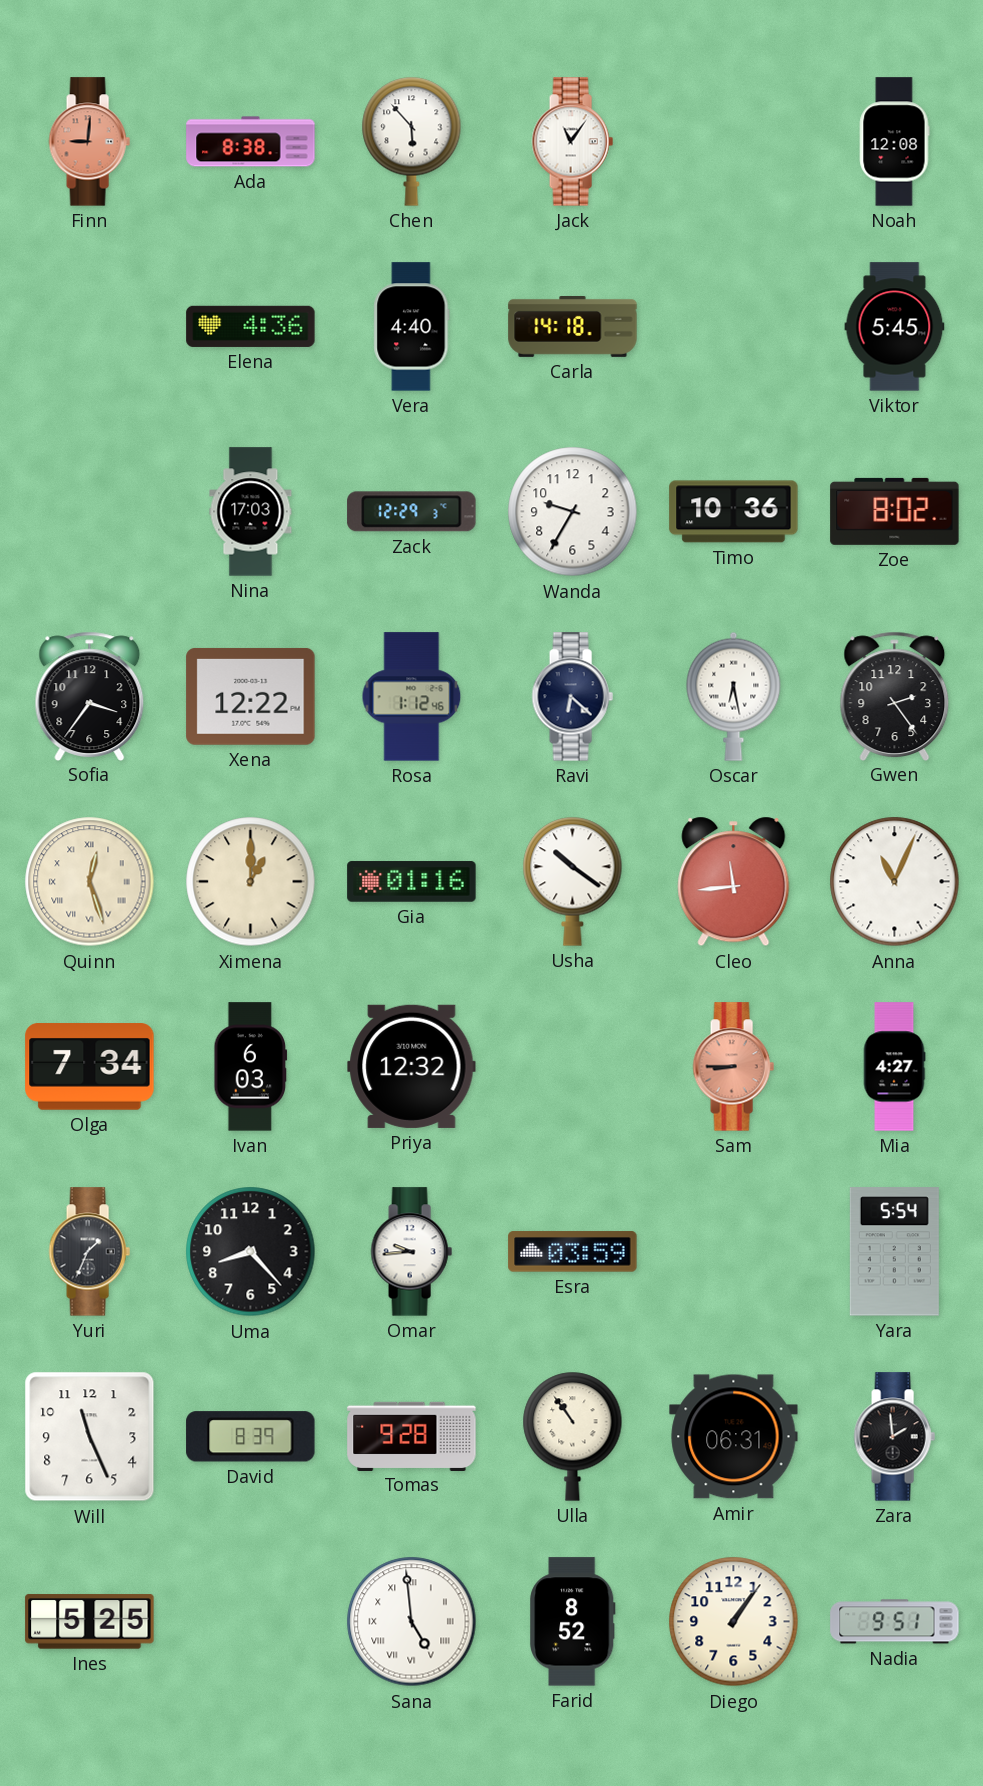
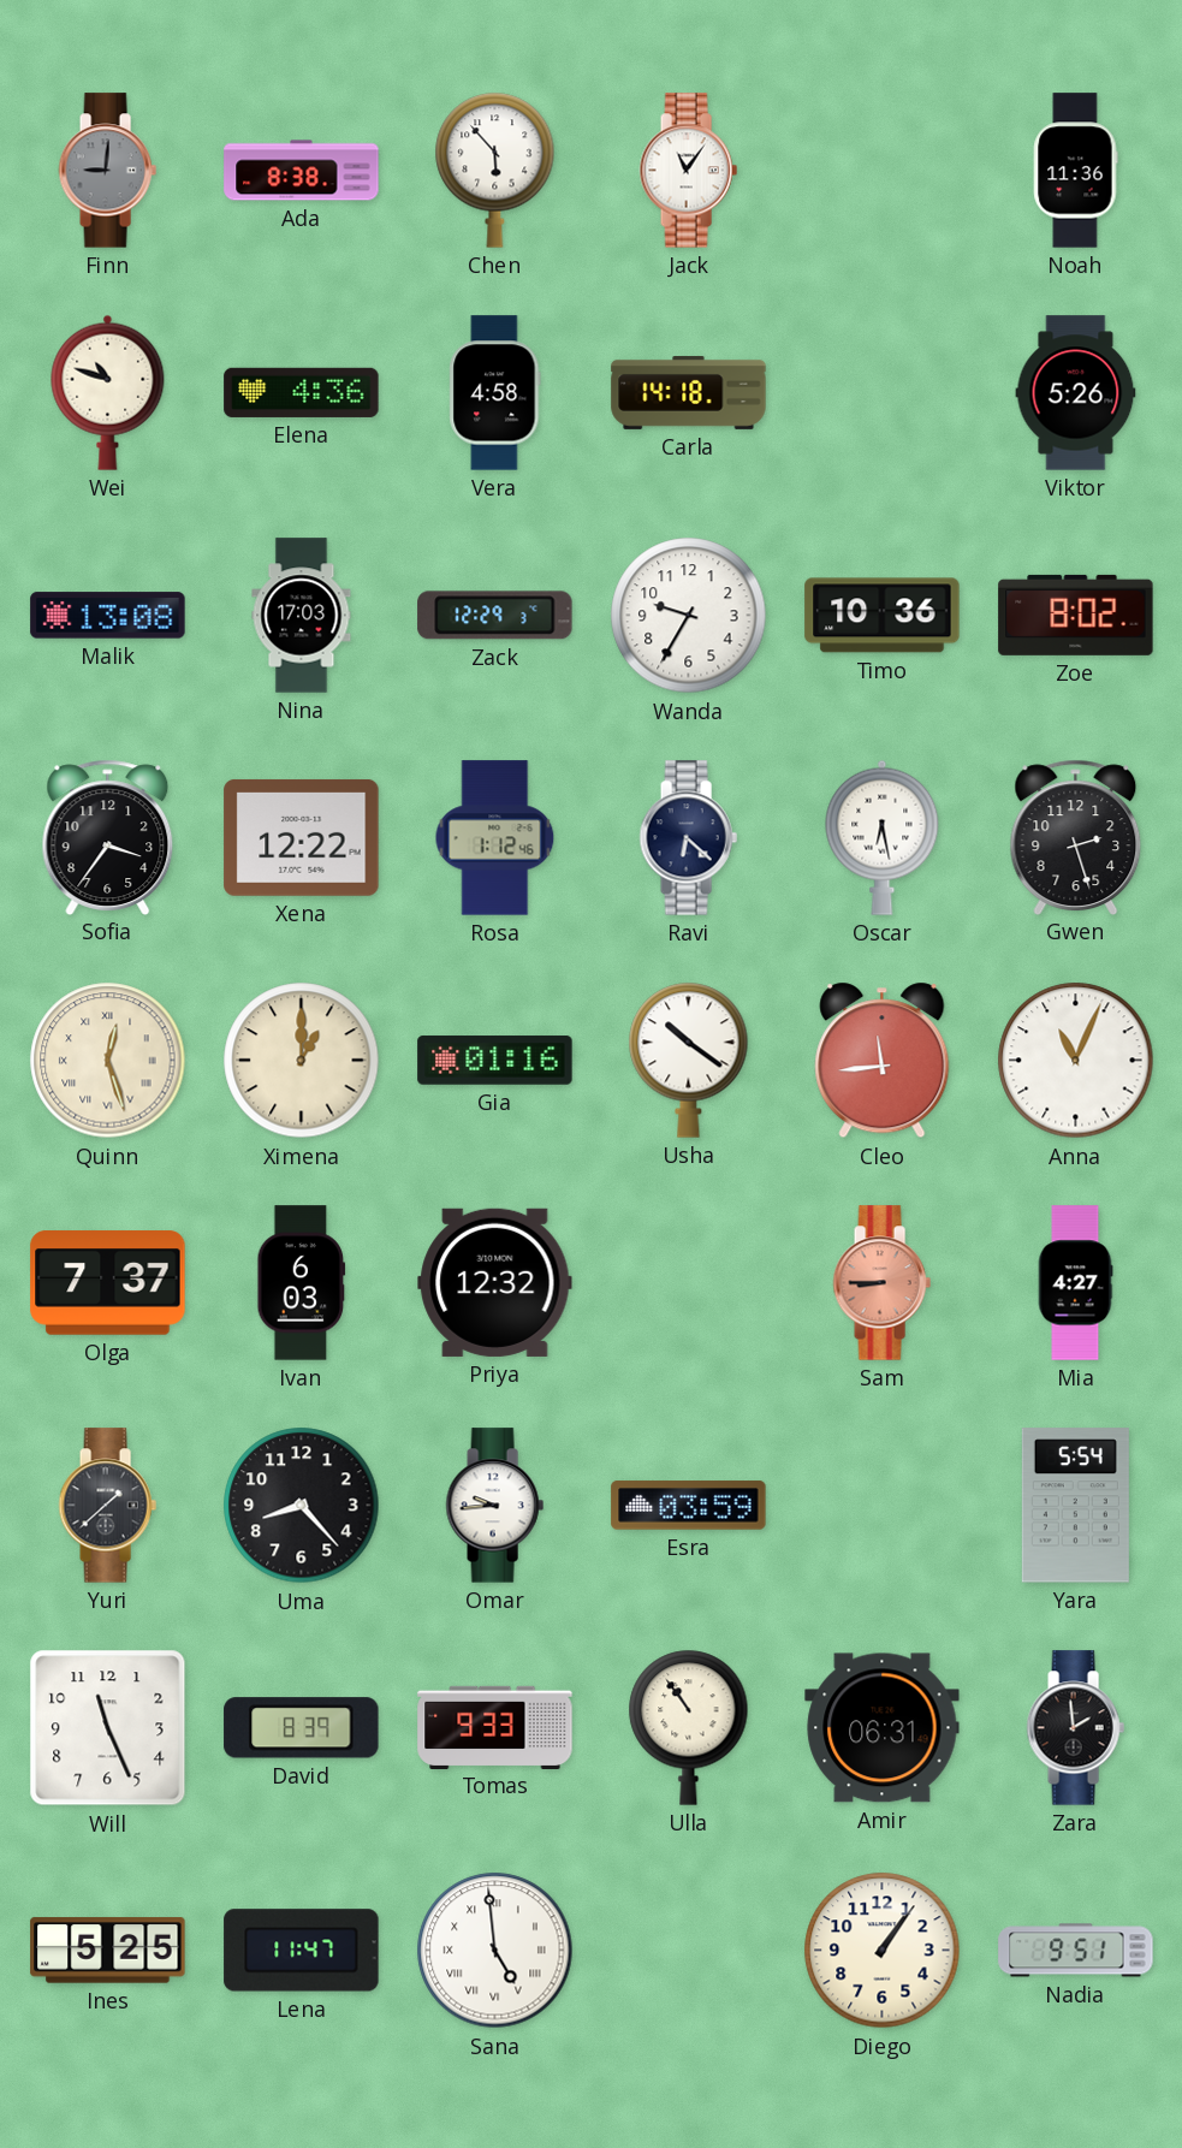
Finn dial: salmon -> grey (107, 171)
Noah: 12:08 -> 11:36 (1076, 171)
Wei: none -> 10:48 (108, 392)
Vera: 4:40 -> 4:58 (495, 393)
Viktor: 5:45 -> 5:26 (1076, 393)
Malik: none -> 13:08 (108, 616)
Gwen: 2:24 -> 2:27 (1076, 837)
Olga: 7:34 -> 7:37 (108, 1283)
Yuri: 1:34 -> 1:38 (107, 1506)
Tomas: 9:28 -> 9:33 (495, 1727)
Lena: none -> 11:47 (302, 1951)
Farid: 8:52 -> none (573, 1622)
